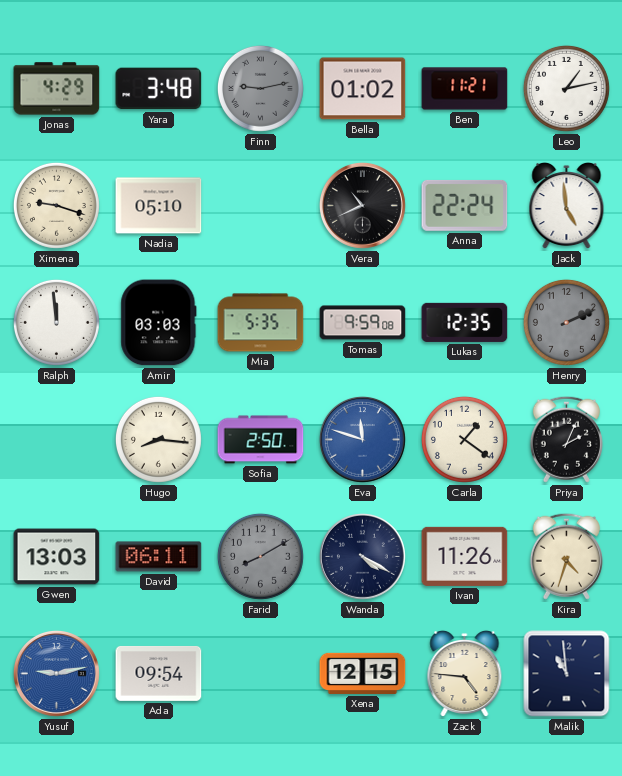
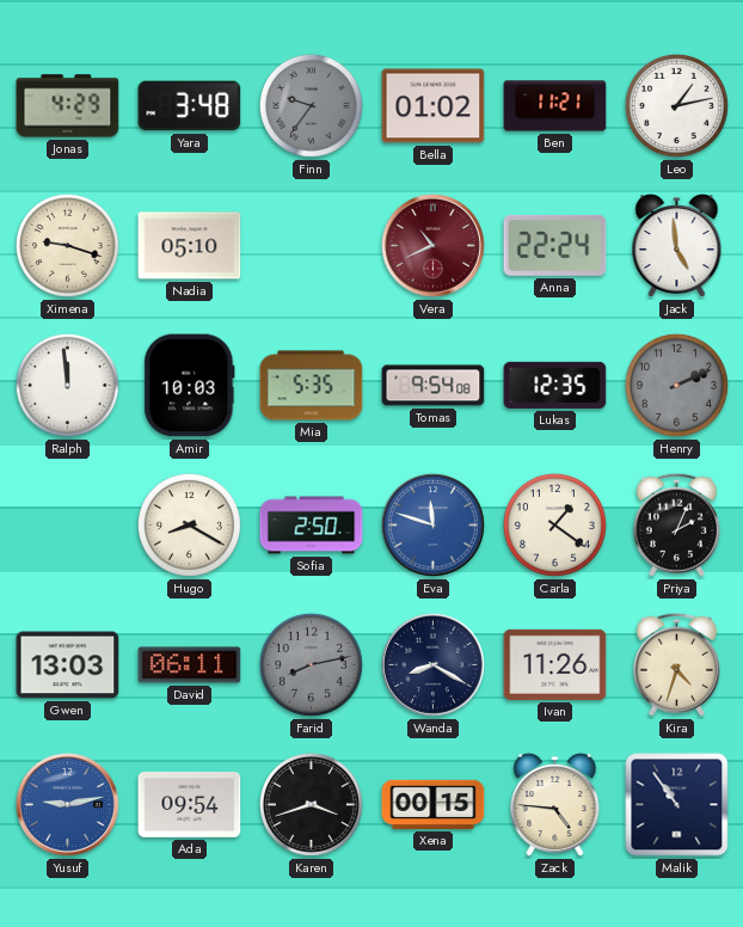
Finn: 9:13 -> 9:36 (311, 105)
Vera dial: black -> burgundy (432, 245)
Amir: 03:03 -> 10:03 (190, 386)
Tomas: 9:59 -> 9:54 (434, 386)
Hugo: 8:16 -> 8:20 (189, 524)
Farid: 8:10 -> 8:13 (311, 664)
Wanda: 4:20 -> 8:20 (432, 664)
Karen: none -> 3:42 (311, 804)
Xena: 12:15 -> 00:15 (434, 804)
Malik: 10:59 -> 10:54 (677, 805)
